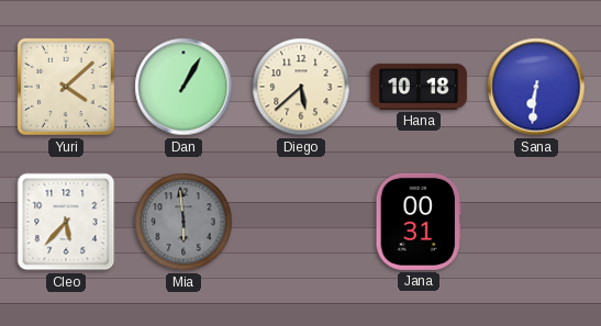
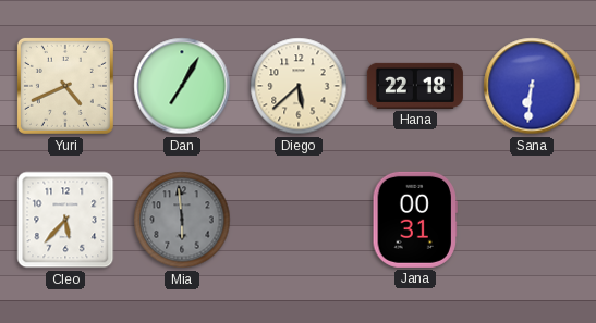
Yuri: 4:08 -> 4:41 (65, 86)
Dan: 1:05 -> 7:05 (182, 86)
Hana: 10:18 -> 22:18 (415, 86)
